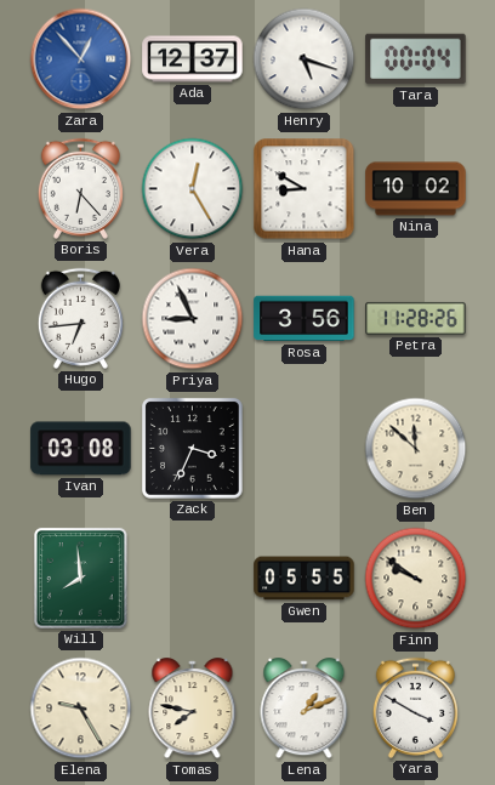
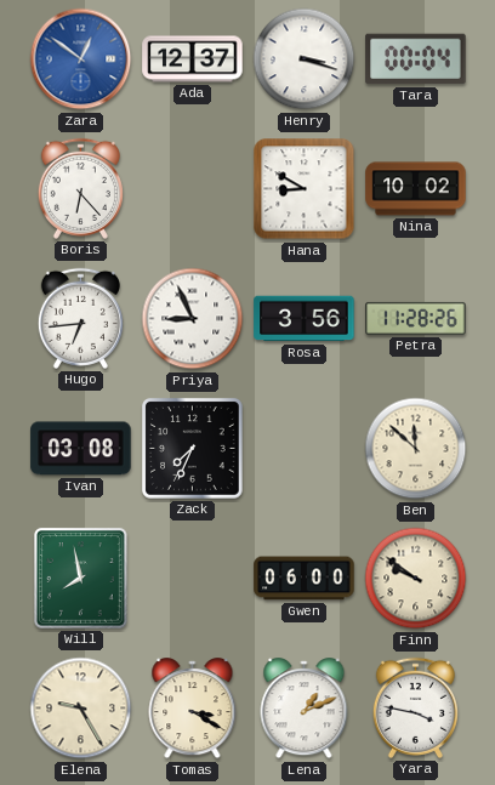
Zara: 12:53 -> 12:51 (81, 59)
Henry: 5:18 -> 3:18 (305, 59)
Vera: 12:25 -> none (193, 189)
Zack: 3:34 -> 7:34 (193, 449)
Will: 7:59 -> 7:58 (81, 579)
Gwen: 05:55 -> 06:00 (305, 579)
Tomas: 7:47 -> 3:20 (193, 709)
Yara: 3:50 -> 3:47 (415, 707)
